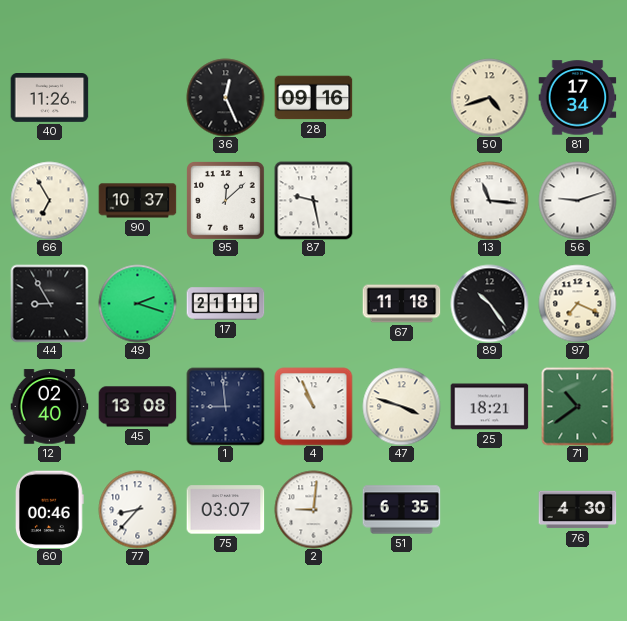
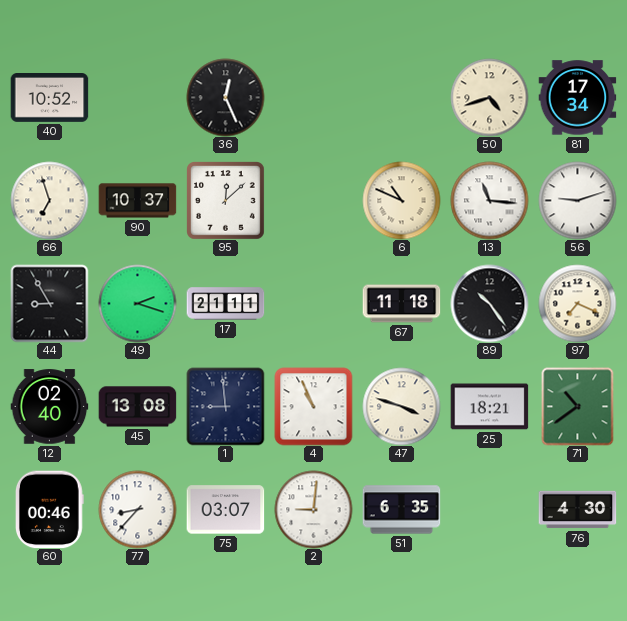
40: 11:26 -> 10:52 (49, 98)
28: 09:16 -> none (313, 98)
66: 6:55 -> 6:57 (49, 200)
87: 9:28 -> none (313, 200)
6: none -> 10:49 (401, 200)
